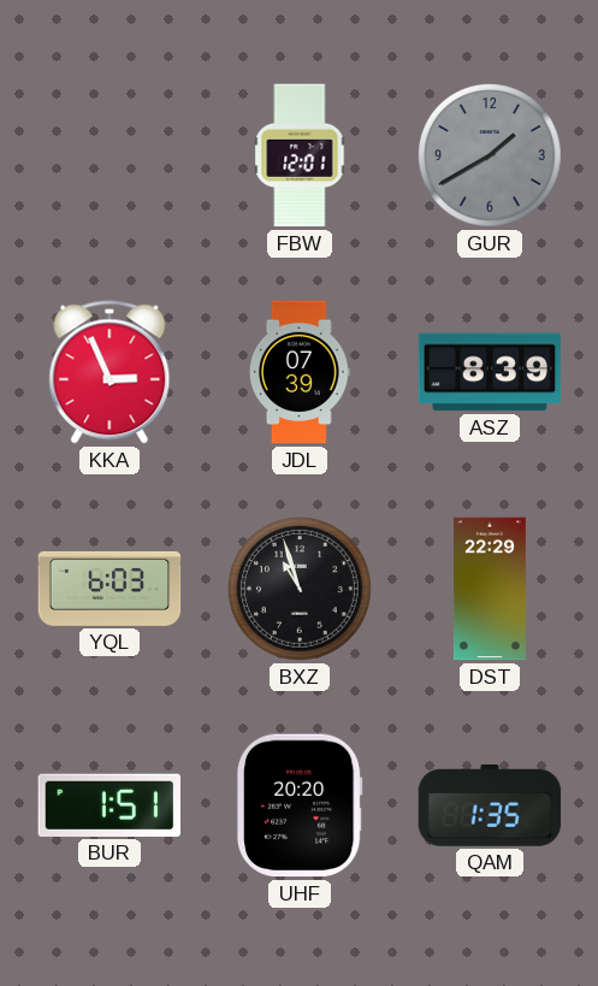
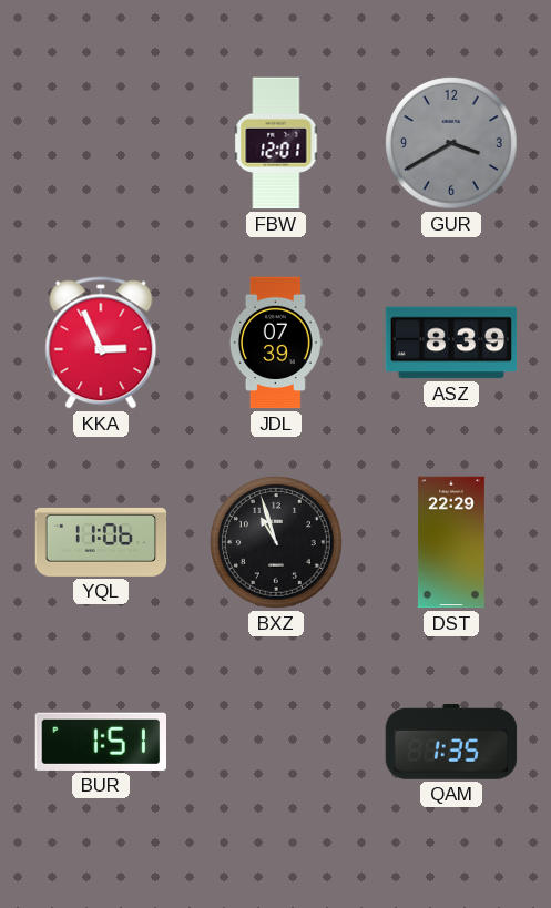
GUR: 1:40 -> 3:40 (452, 144)
YQL: 6:03 -> 11:06 (101, 542)
UHF: 20:20 -> none (300, 805)
